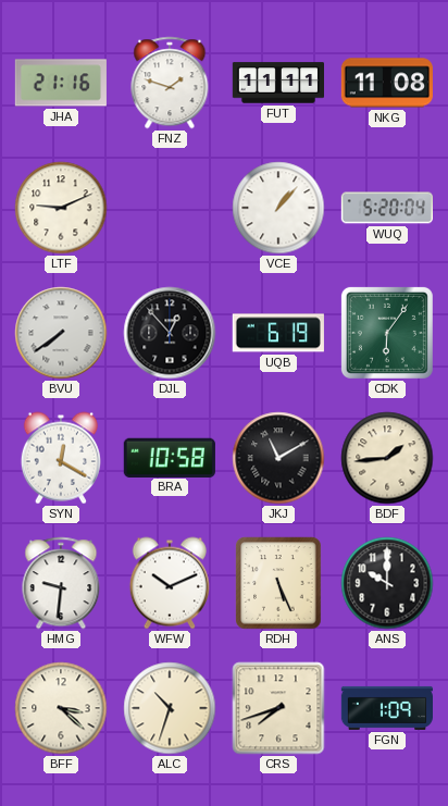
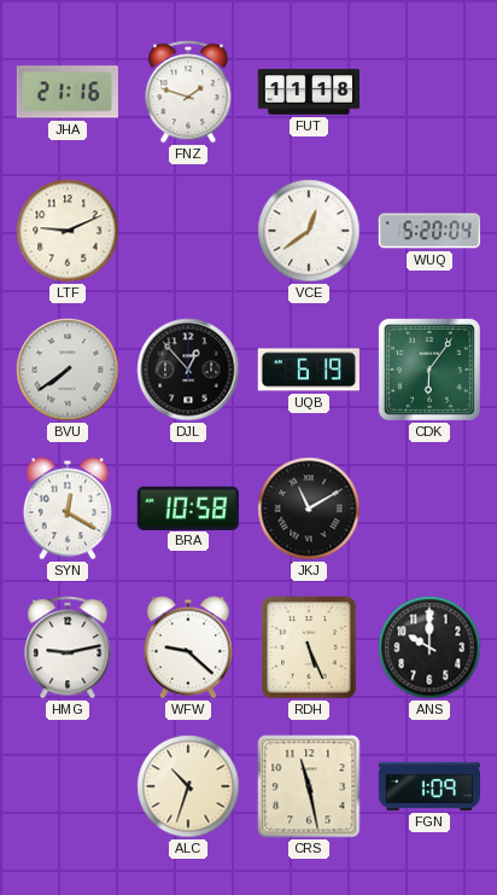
FUT: 11:11 -> 11:18 (308, 92)
NKG: 11:08 -> none (387, 83)
VCE: 1:07 -> 12:39 (309, 231)
BDF: 1:44 -> none (387, 458)
HMG: 9:31 -> 9:13 (68, 647)
WFW: 10:11 -> 9:22 (188, 647)
BFF: 3:22 -> none (61, 708)
CRS: 7:42 -> 11:28 (309, 786)
